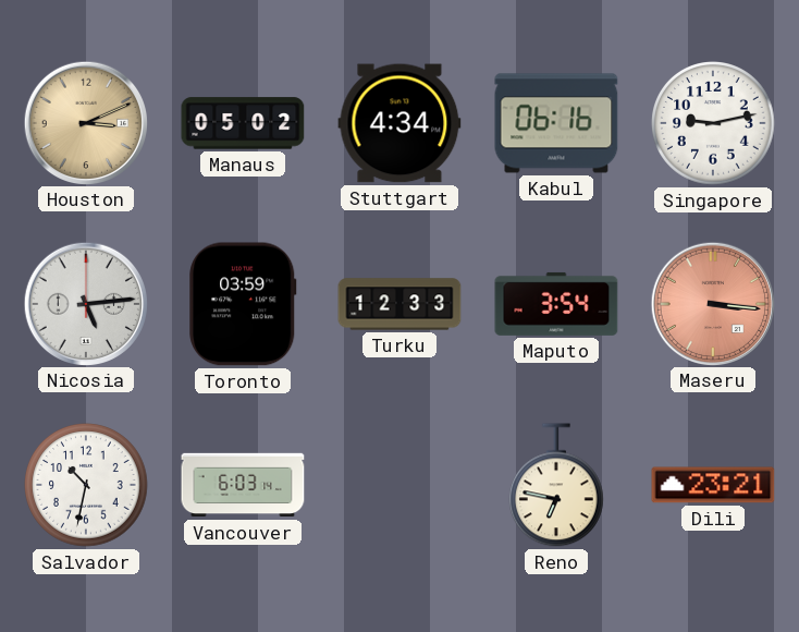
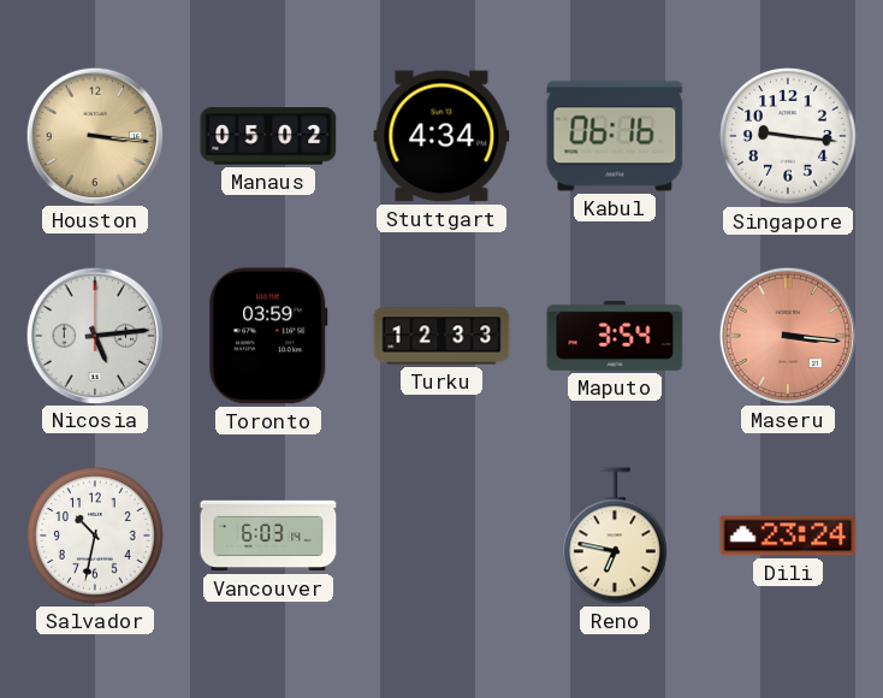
Houston: 3:11 -> 3:16 (94, 135)
Singapore: 9:13 -> 9:16 (788, 136)
Dili: 23:21 -> 23:24 (788, 536)
